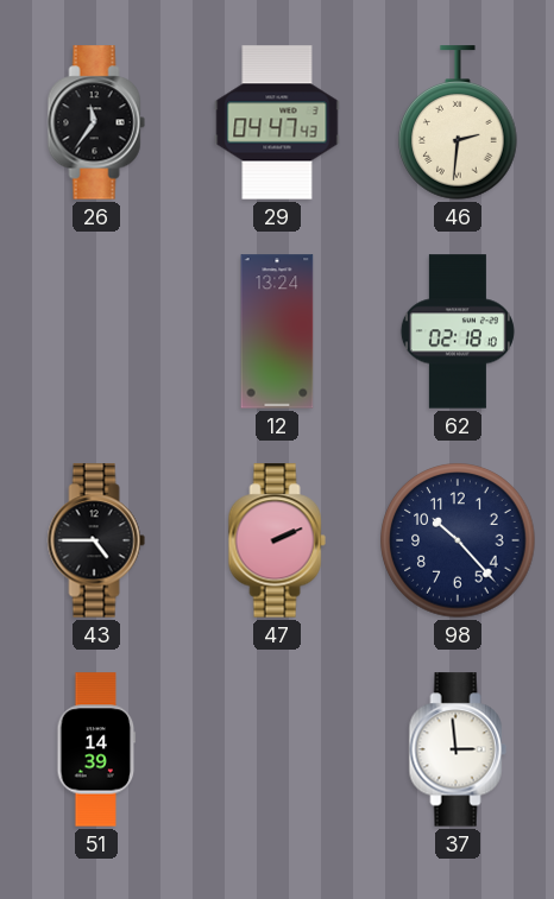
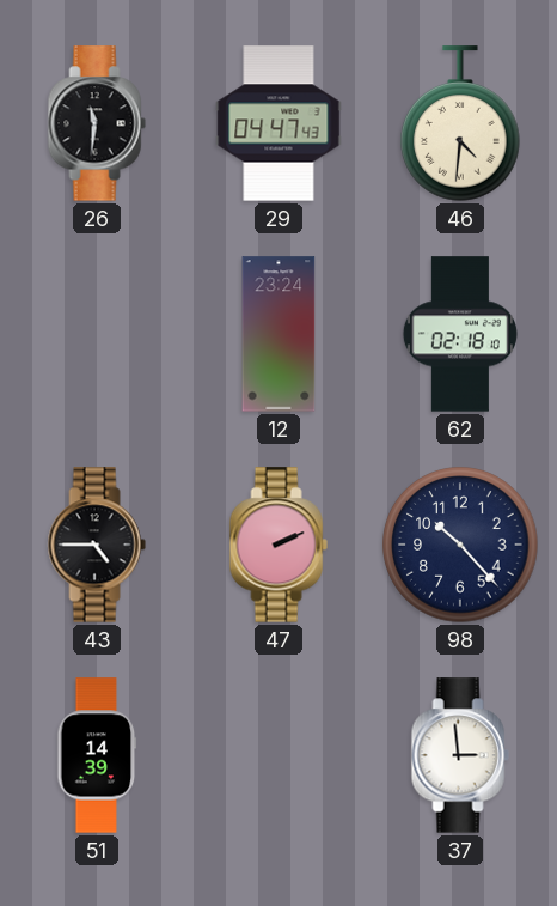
26: 11:36 -> 11:31 (97, 123)
46: 2:31 -> 4:31 (460, 123)
12: 13:24 -> 23:24 (278, 334)
